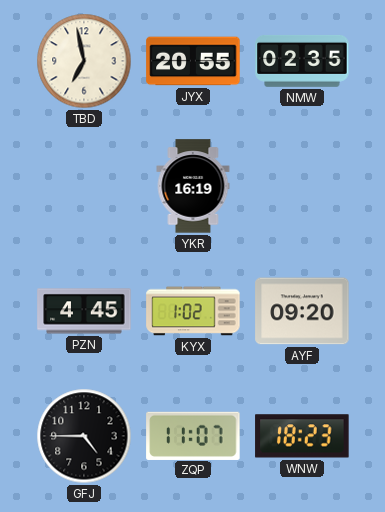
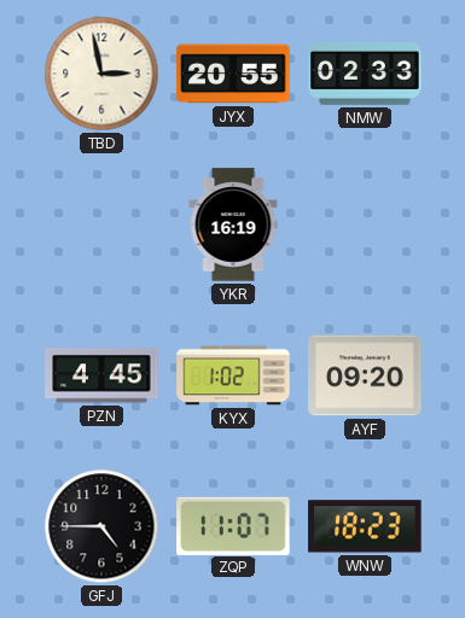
TBD: 6:58 -> 2:58 (101, 74)
NMW: 02:35 -> 02:33 (365, 74)
